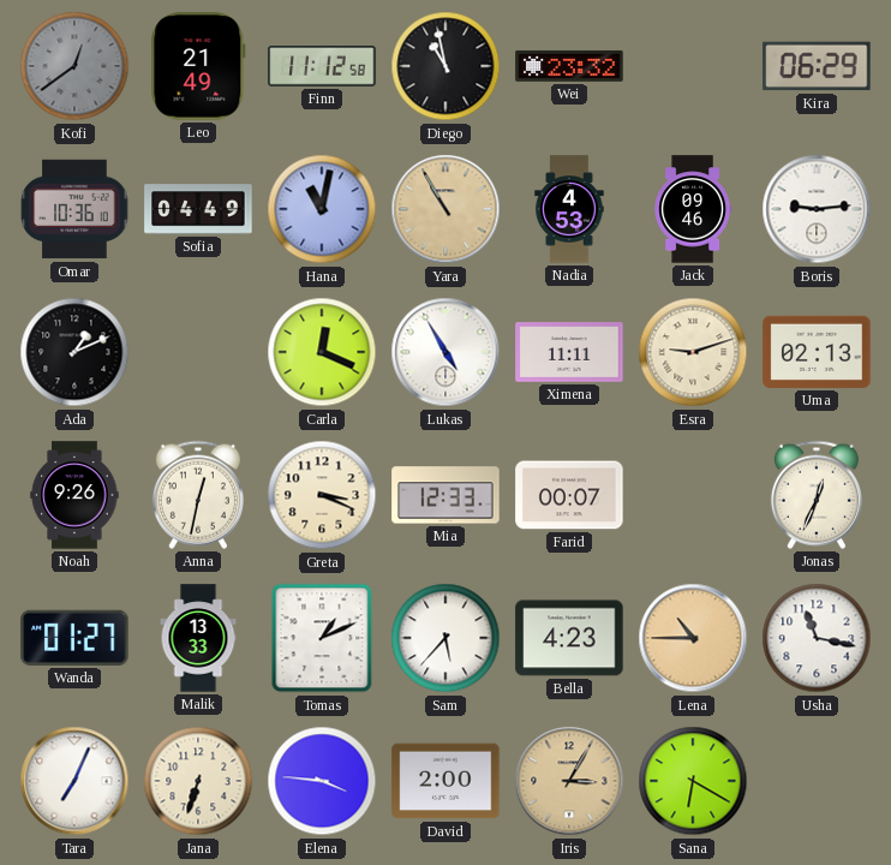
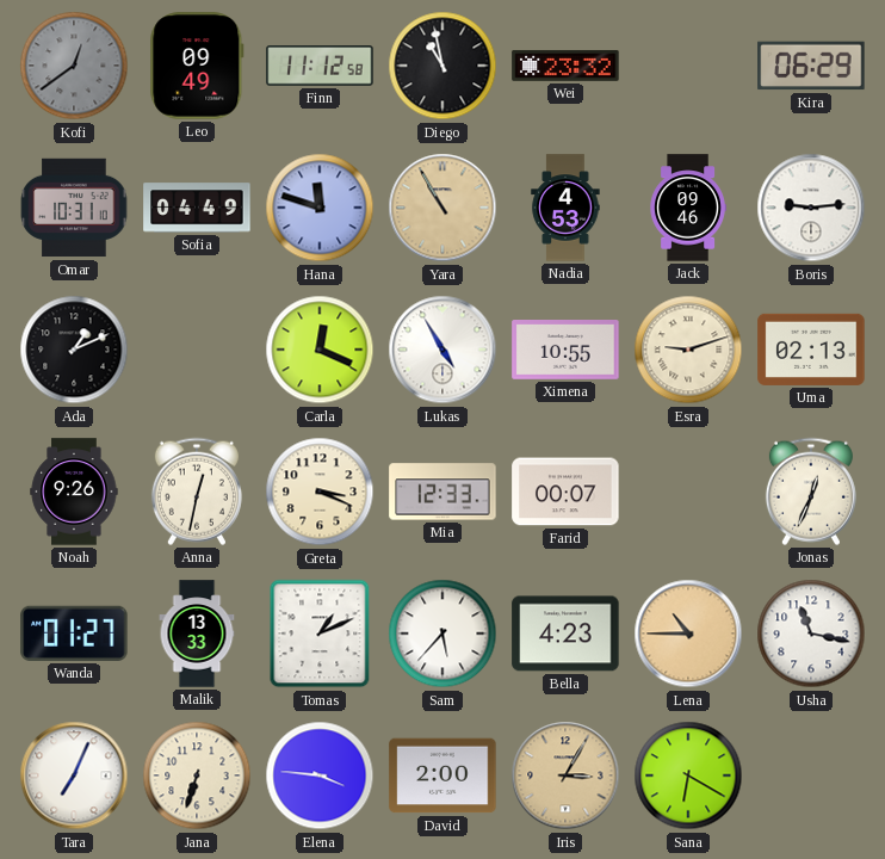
Leo: 21:49 -> 09:49 (197, 66)
Omar: 10:36 -> 10:31 (74, 208)
Hana: 11:02 -> 11:48 (320, 208)
Ximena: 11:11 -> 10:55 (565, 351)
